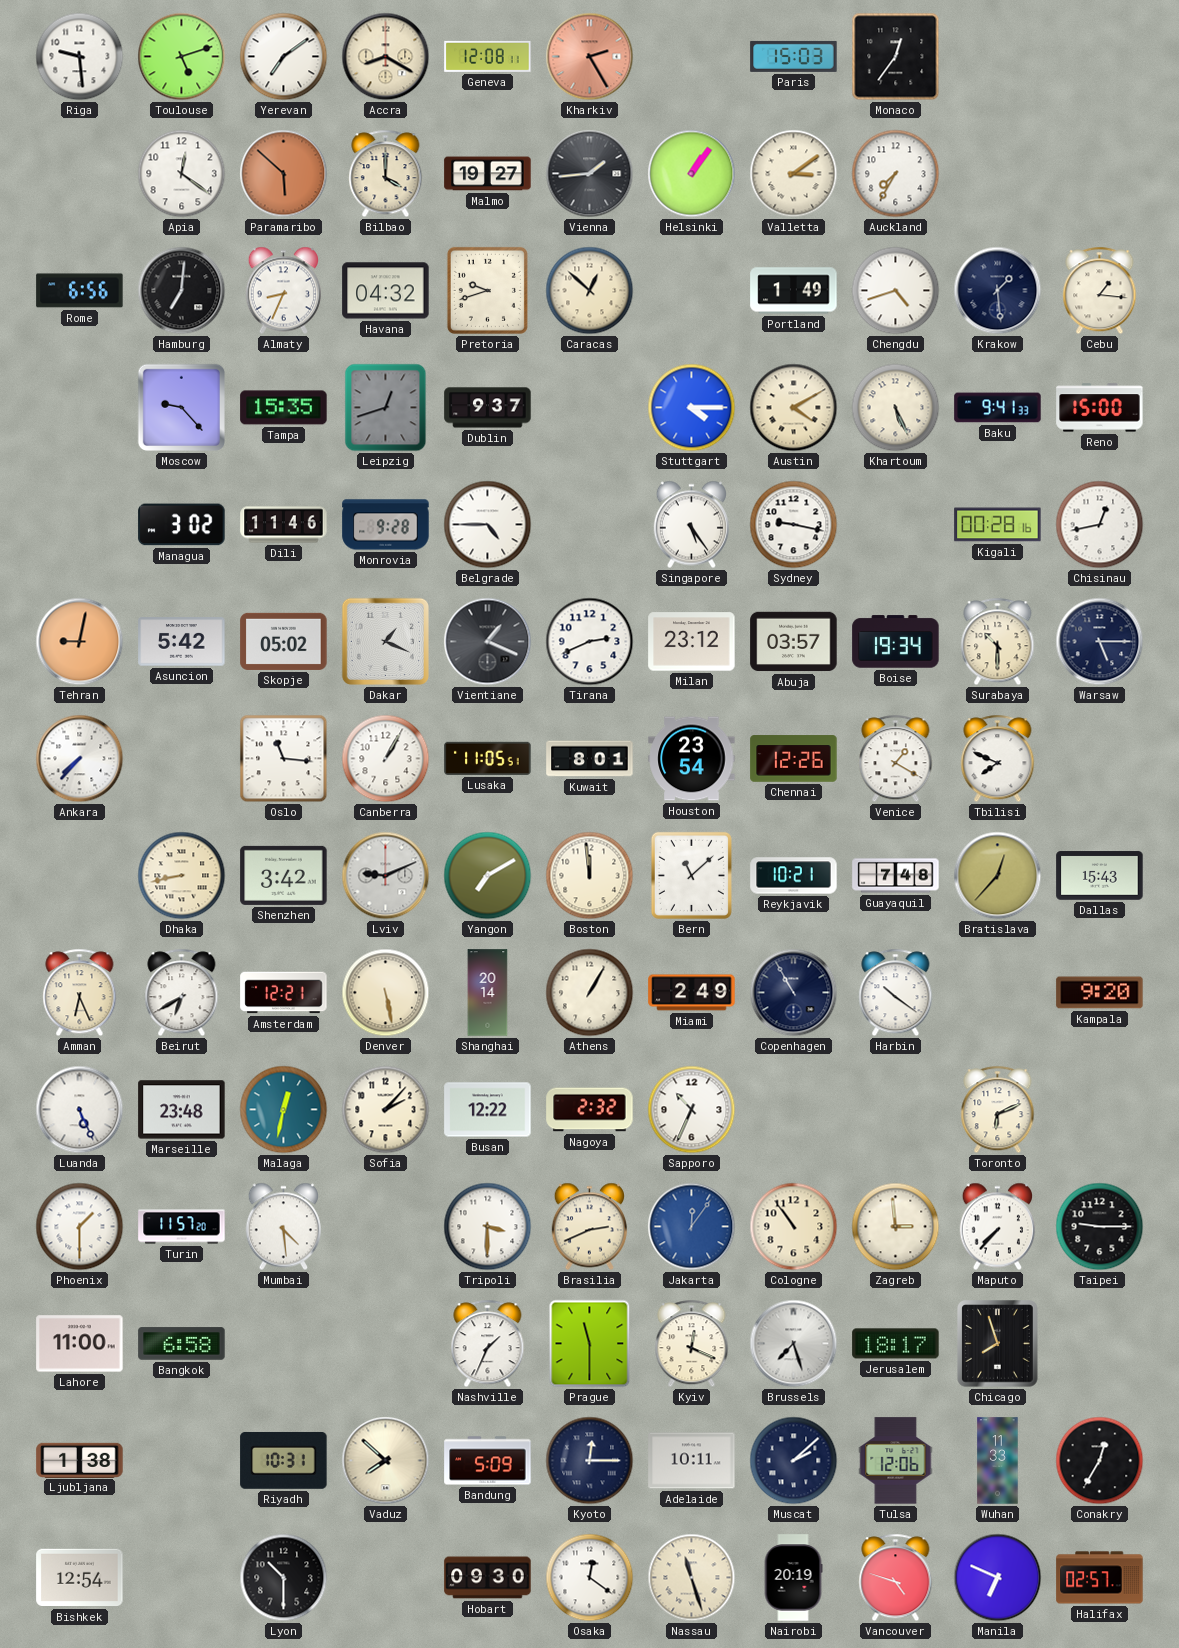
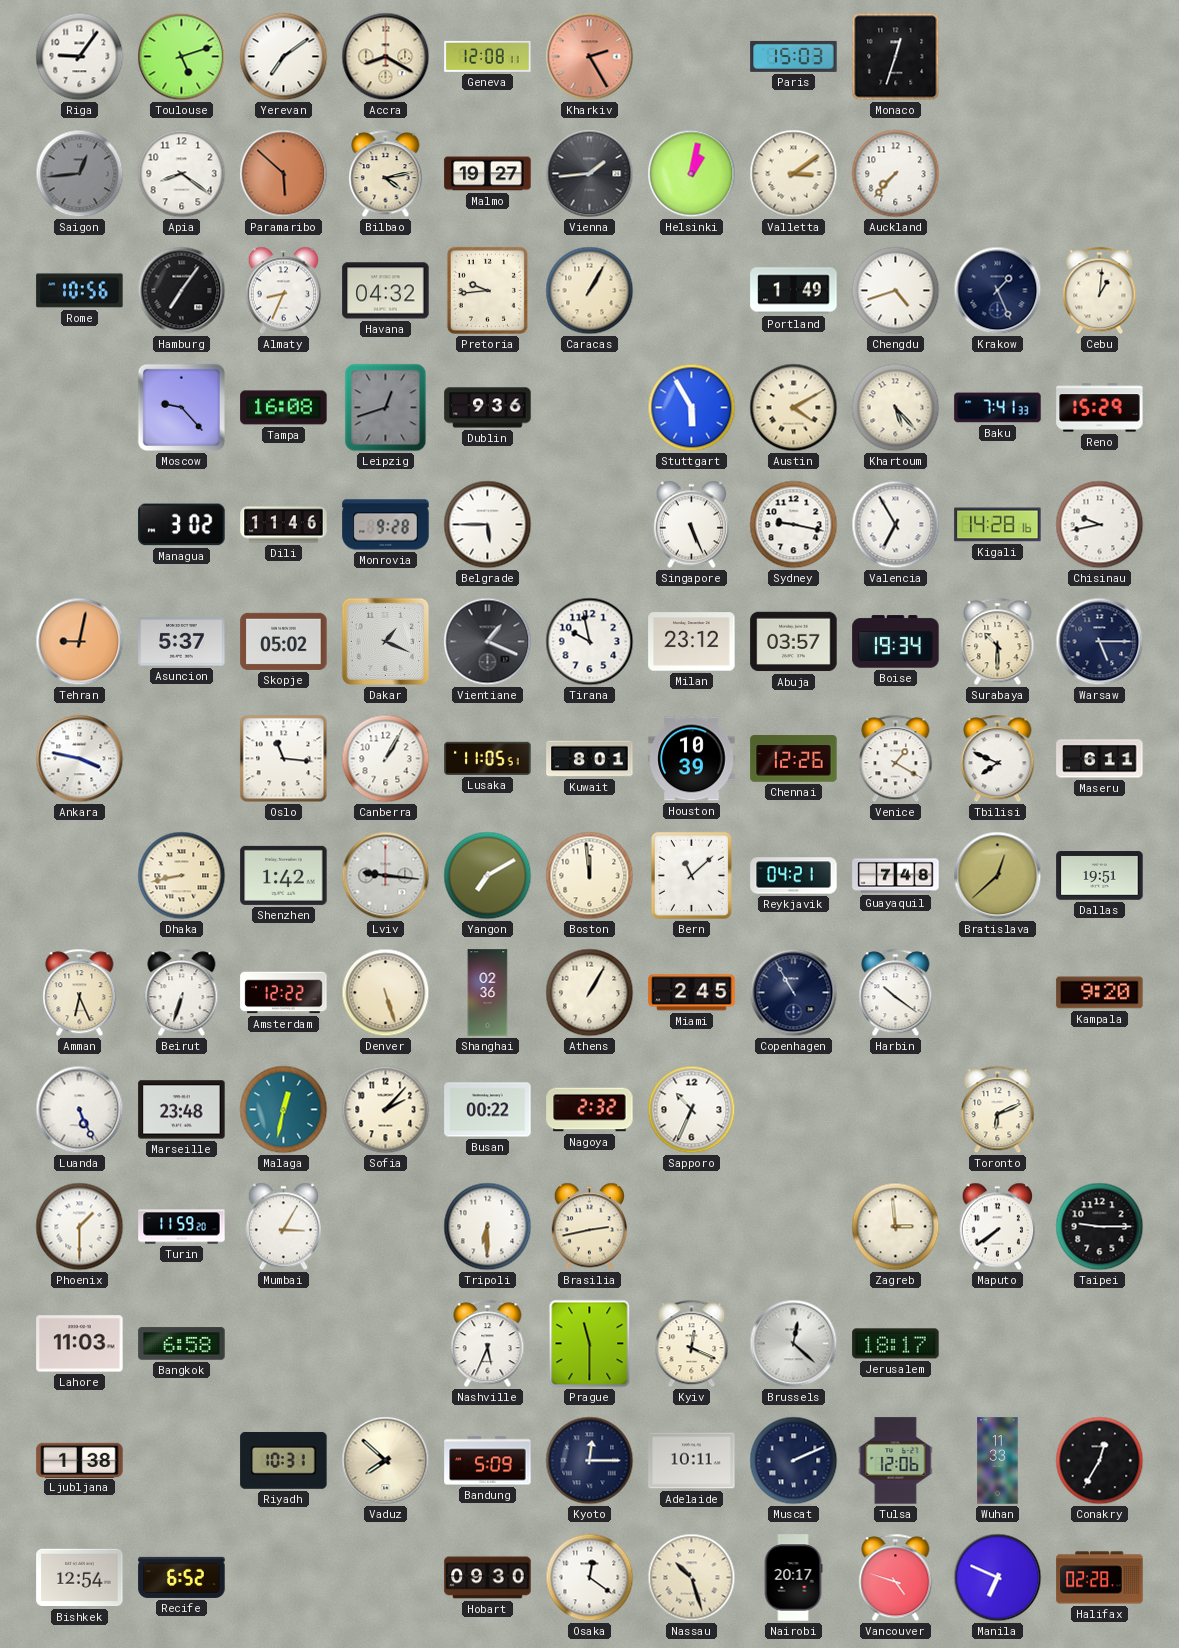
Riga: 9:29 -> 9:06 (80, 57)
Monaco: 12:36 -> 12:33 (896, 57)
Saigon: none -> 12:44 (80, 174)
Apia: 12:21 -> 8:21 (182, 174)
Bilbao: 4:00 -> 4:13 (386, 174)
Helsinki: 1:06 -> 1:02 (692, 174)
Auckland: 7:35 -> 7:37 (896, 174)
Rome: 6:56 -> 10:56 (80, 291)
Hamburg: 7:01 -> 7:06 (182, 291)
Pretoria: 9:42 -> 9:44 (487, 290)
Caracas: 12:52 -> 1:05 (590, 291)
Krakow: 1:29 -> 1:26 (998, 291)
Cebu: 1:16 -> 1:01 (1100, 291)
Tampa: 15:35 -> 16:08 (284, 408)
Dublin: 9:37 -> 9:36 (488, 408)
Stuttgart: 4:15 -> 5:55 (692, 408)
Khartoum: 5:26 -> 5:23 (896, 408)
Baku: 9:41 -> 7:41 (998, 408)
Reno: 15:00 -> 15:29 (1100, 408)
Belgrade: 4:45 -> 5:45 (488, 525)
Singapore: 5:24 -> 5:26 (691, 525)
Valencia: none -> 6:55 (896, 525)
Kigali: 00:28 -> 14:28 (998, 525)
Chisinau: 12:43 -> 9:43 (1100, 525)
Asuncion: 5:42 -> 5:37 (182, 642)
Tirana: 2:41 -> 9:58 (590, 642)
Ankara: 7:37 -> 3:47 (80, 759)
Houston: 23:54 -> 10:39 (692, 759)
Maseru: none -> 6:11 (1100, 759)
Shenzhen: 3:42 -> 1:42 (284, 875)
Lviv: 9:11 -> 9:16 (386, 876)
Reykjavik: 10:21 -> 04:21 (794, 876)
Bratislava: 12:37 -> 12:38 (998, 876)
Dallas: 15:43 -> 19:51 (1100, 876)
Beirut: 6:40 -> 6:33 (182, 993)
Amsterdam: 12:21 -> 12:22 (284, 993)
Denver: 5:28 -> 5:27 (386, 993)
Shanghai: 20:14 -> 02:36 (488, 993)
Miami: 2:49 -> 2:45 (692, 993)
Busan: 12:22 -> 00:22 (488, 1110)
Turin: 11:57 -> 11:59 (182, 1227)
Mumbai: 4:29 -> 3:05 (283, 1227)
Tripoli: 3:30 -> 6:30 (488, 1227)
Brasilia: 2:41 -> 2:43 (589, 1227)
Jakarta: 12:06 -> none (692, 1227)
Cologne: 10:54 -> none (794, 1227)
Maputo: 7:37 -> 7:39 (997, 1227)
Lahore: 11:00 -> 11:03 (80, 1344)
Nashville: 1:34 -> 5:34 (488, 1344)
Brussels: 7:27 -> 12:22 (794, 1344)
Chicago: 7:57 -> none (998, 1344)
Muscat: 2:08 -> 2:11 (794, 1461)
Recife: none -> 6:52 (182, 1577)
Lyon: 10:30 -> none (284, 1578)
Nassau: 11:27 -> 10:27 (692, 1578)
Nairobi: 20:19 -> 20:17 (793, 1578)
Halifax: 02:57 -> 02:28 (1100, 1578)
